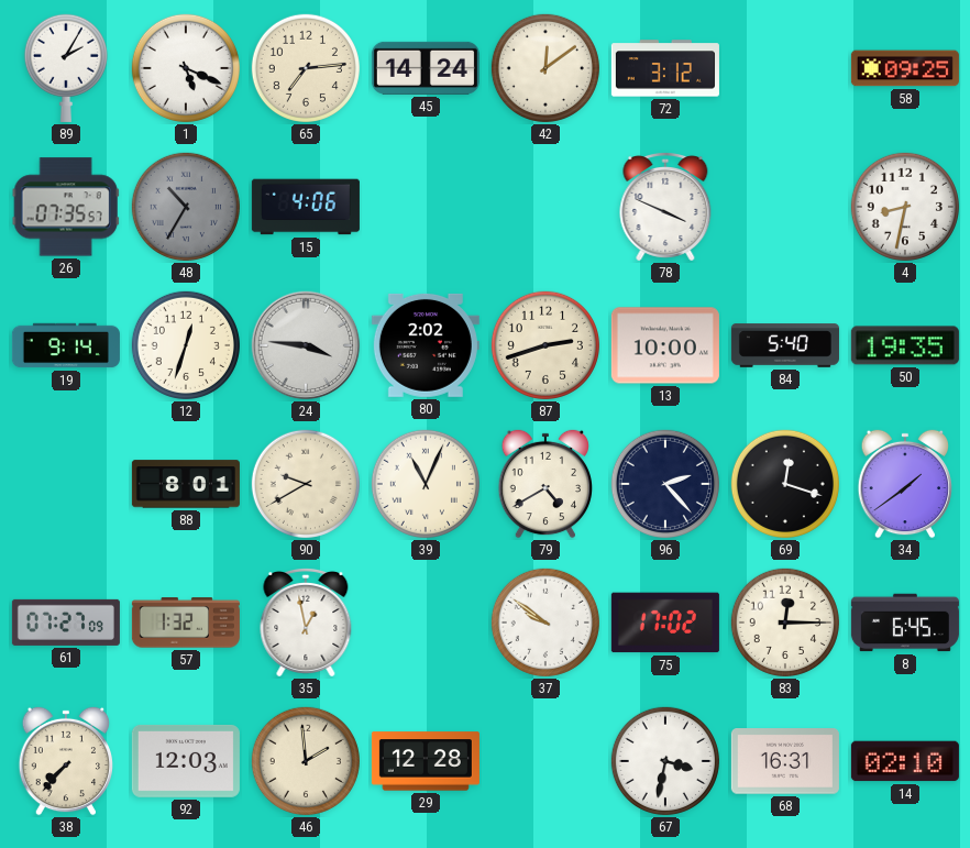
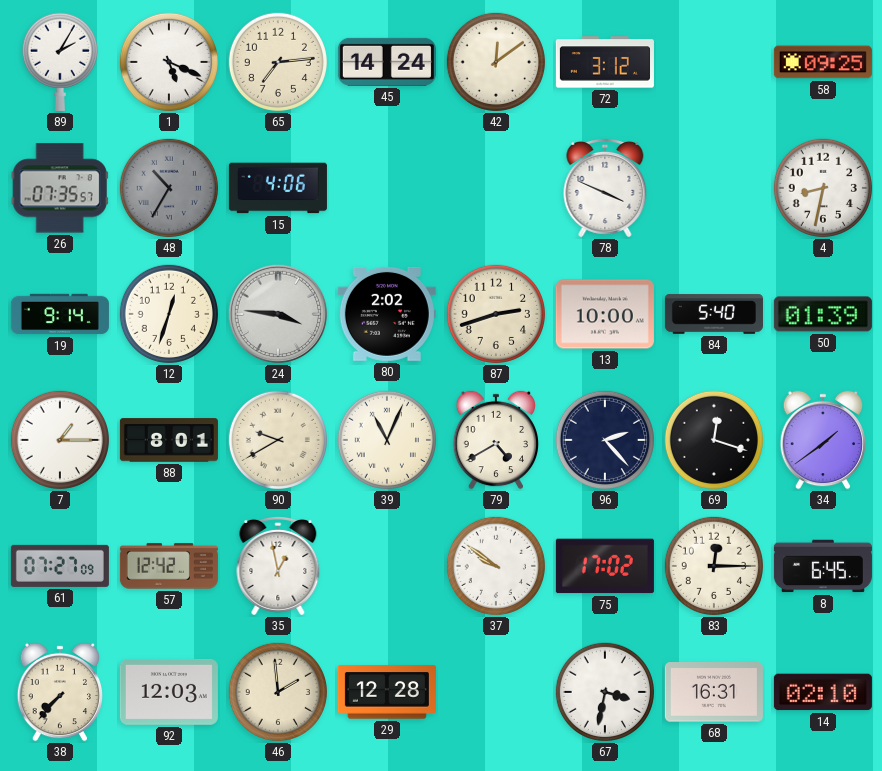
50: 19:35 -> 01:39 (823, 314)
7: none -> 1:15 (60, 440)
57: 1:32 -> 12:42 (169, 566)
